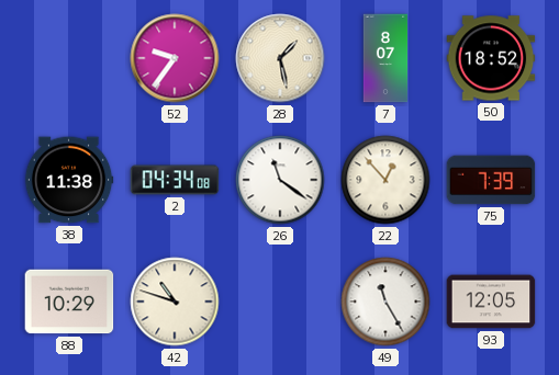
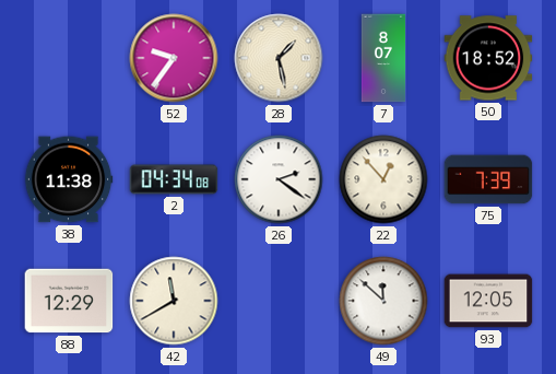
26: 11:21 -> 2:21 (279, 179)
88: 10:29 -> 12:29 (69, 301)
42: 10:48 -> 11:40 (174, 301)
49: 11:25 -> 11:52 (383, 301)
